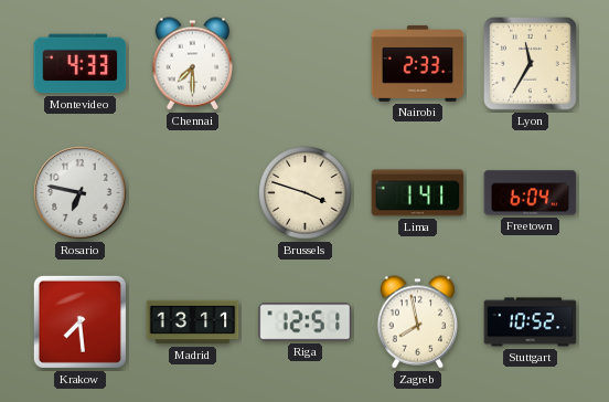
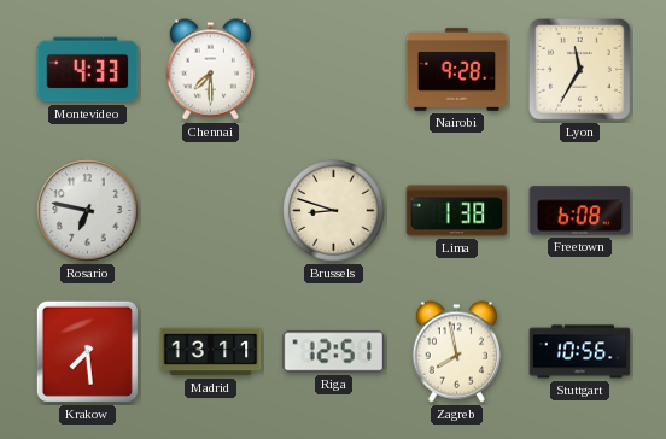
Nairobi: 2:33 -> 9:28 (457, 69)
Brussels: 3:48 -> 8:48 (334, 211)
Lima: 1:41 -> 1:38 (457, 211)
Freetown: 6:04 -> 6:08 (580, 211)
Stuttgart: 10:52 -> 10:56 (580, 352)
